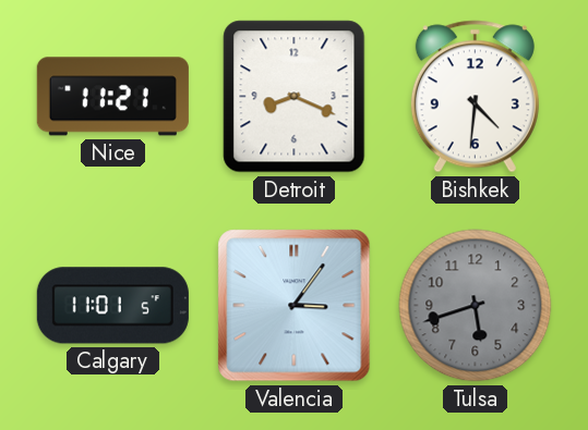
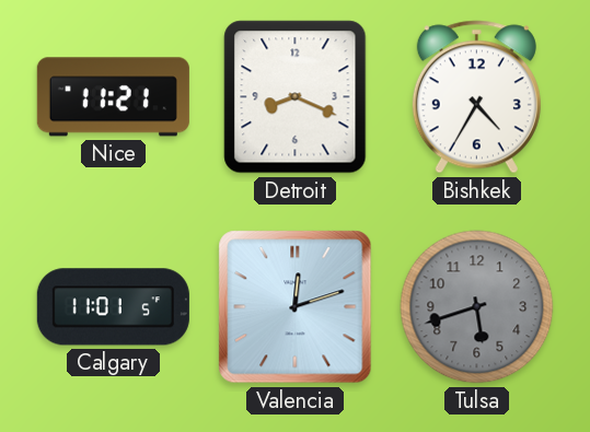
Bishkek: 4:31 -> 4:35 (476, 97)
Valencia: 3:06 -> 12:12 (296, 307)
